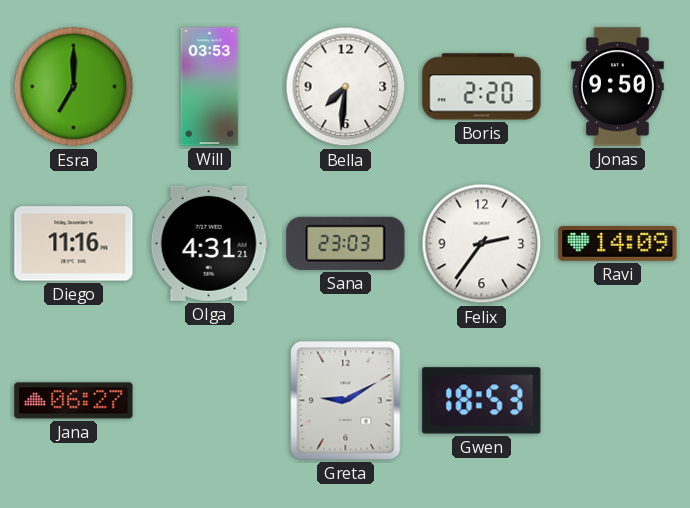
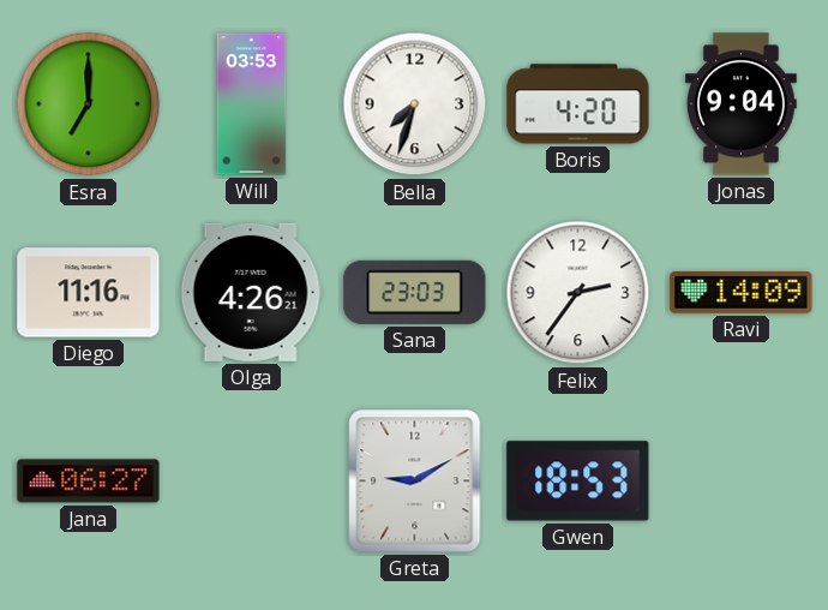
Bella: 7:31 -> 7:33 (415, 104)
Boris: 2:20 -> 4:20 (578, 104)
Jonas: 9:50 -> 9:04 (742, 104)
Olga: 4:31 -> 4:26 (251, 292)
